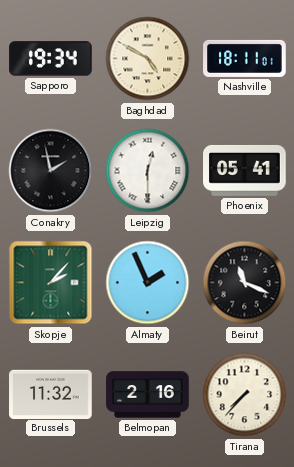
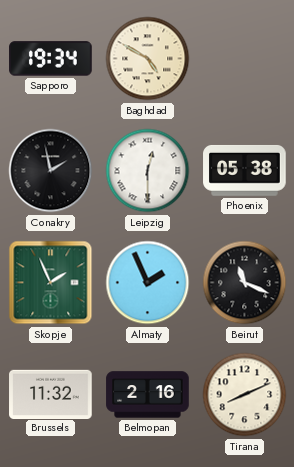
Nashville: 18:11 -> none (245, 58)
Phoenix: 05:41 -> 05:38 (245, 171)
Skopje: 2:07 -> 1:56 (51, 283)
Tirana: 7:37 -> 8:11 (245, 395)
